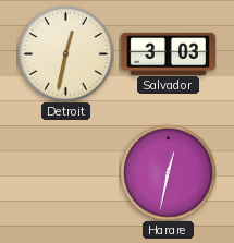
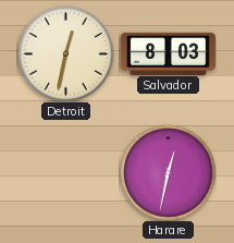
Salvador: 3:03 -> 8:03 (168, 53)
